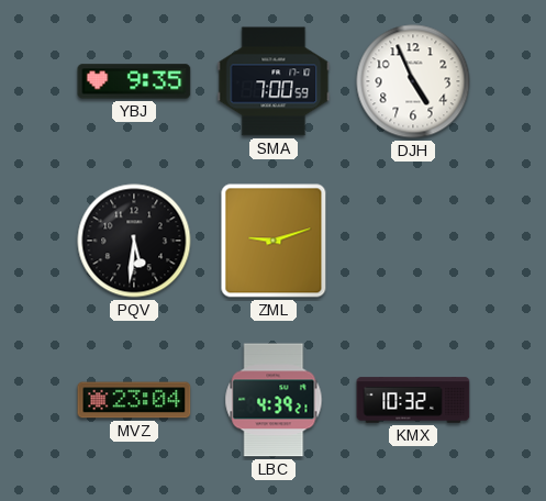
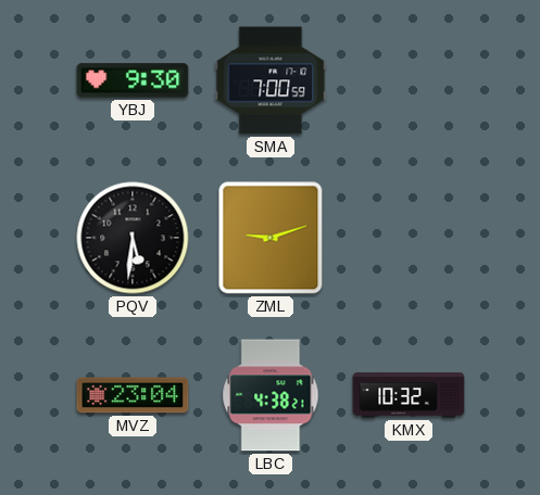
YBJ: 9:35 -> 9:30 (133, 80)
DJH: 4:56 -> none (413, 81)
LBC: 4:39 -> 4:38 (271, 395)
